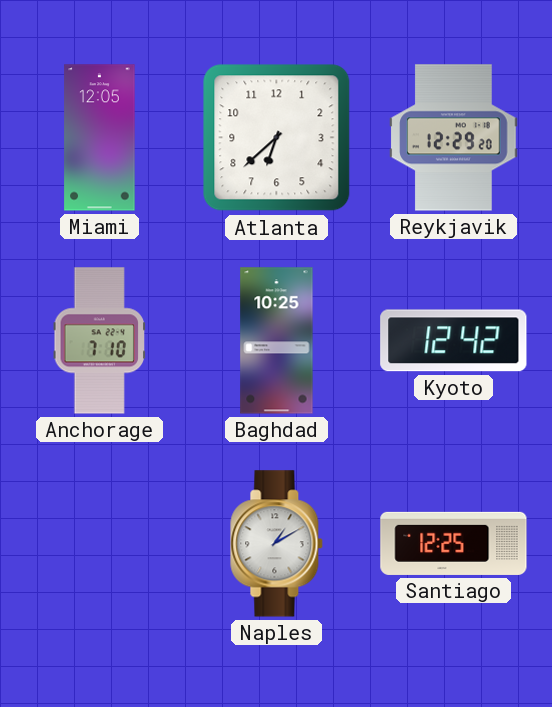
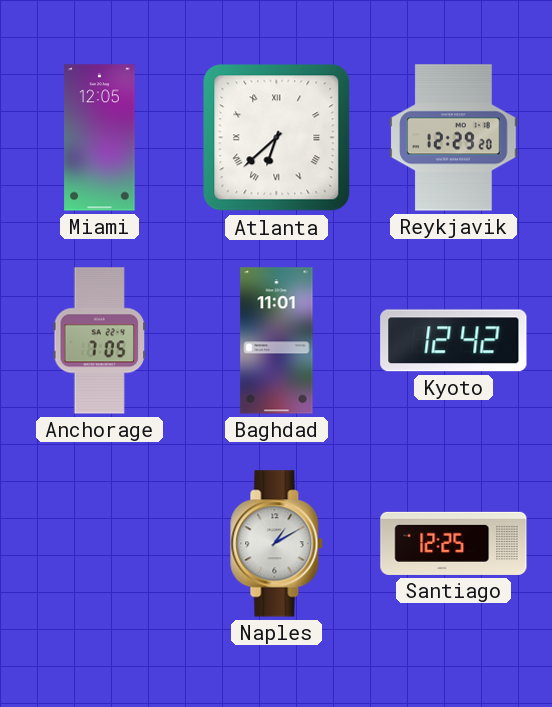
Atlanta numerals: Arabic -> Roman (277, 138)
Anchorage: 7:10 -> 7:05 (99, 341)
Baghdad: 10:25 -> 11:01 (277, 341)
